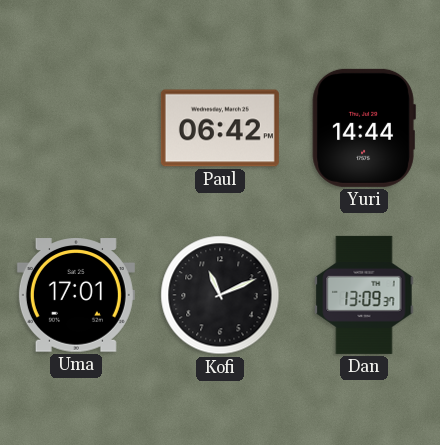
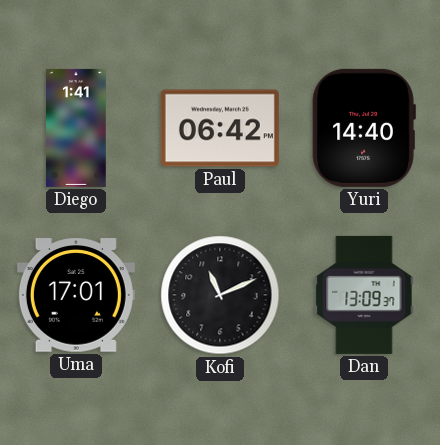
Diego: none -> 1:41 (77, 128)
Yuri: 14:44 -> 14:40 (364, 128)
